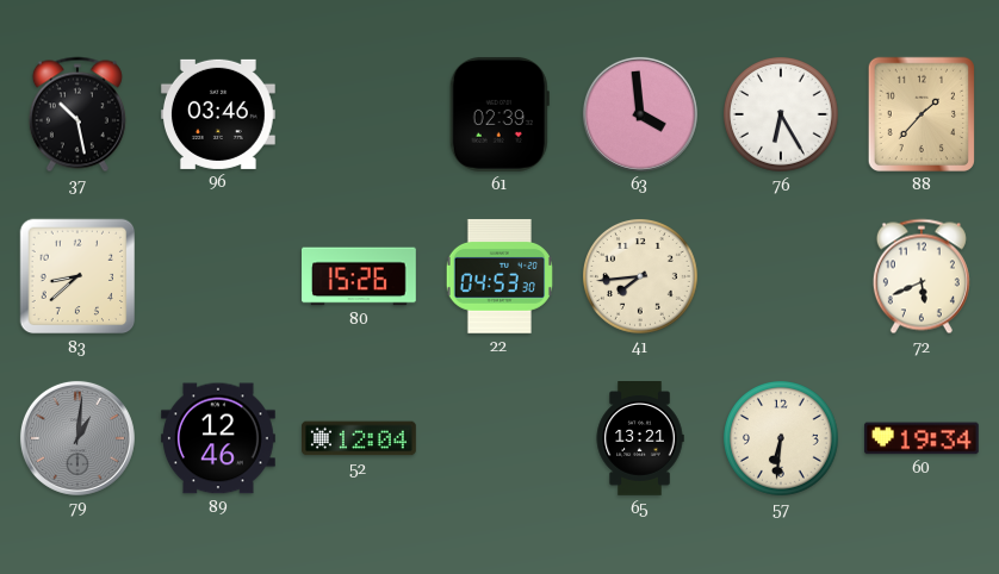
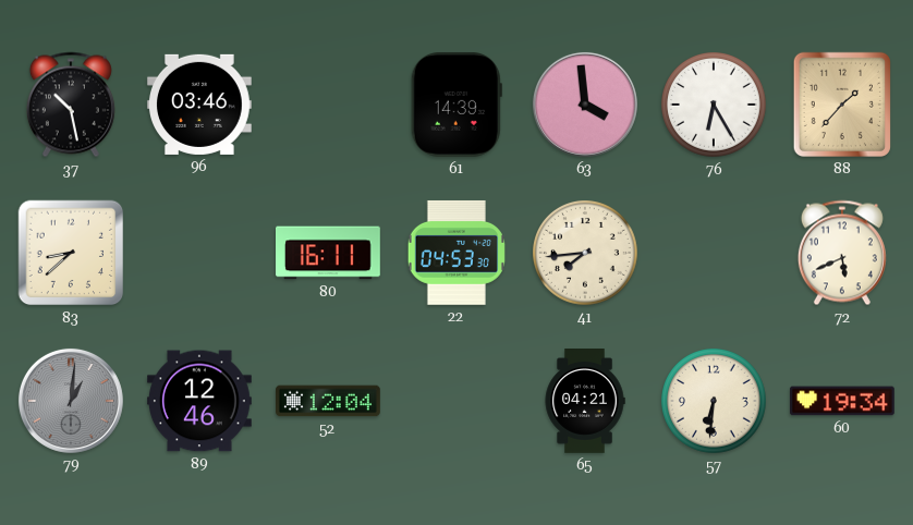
61: 02:39 -> 14:39 (456, 105)
80: 15:26 -> 16:11 (329, 253)
65: 13:21 -> 04:21 (585, 402)
